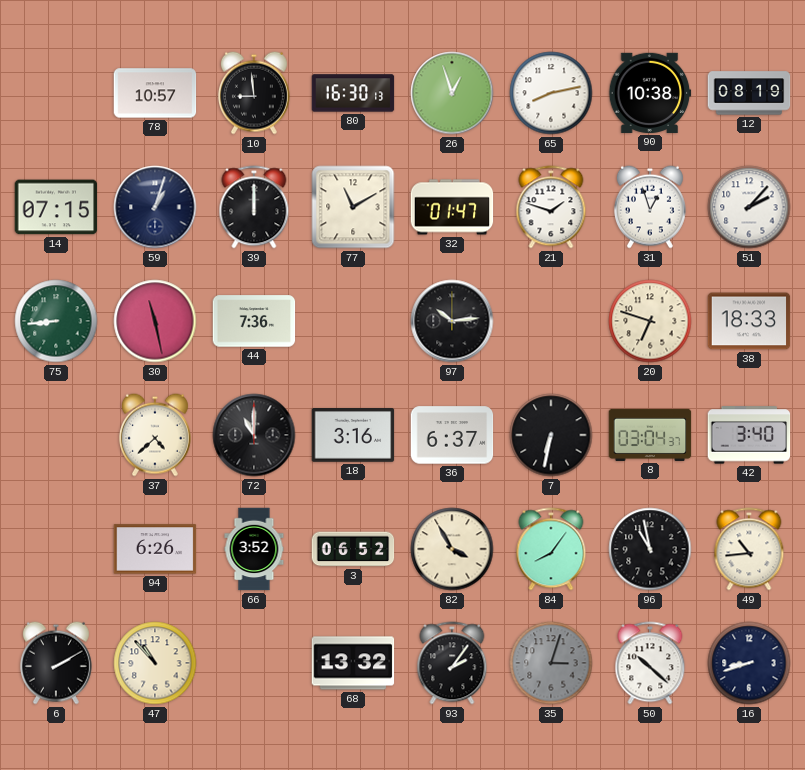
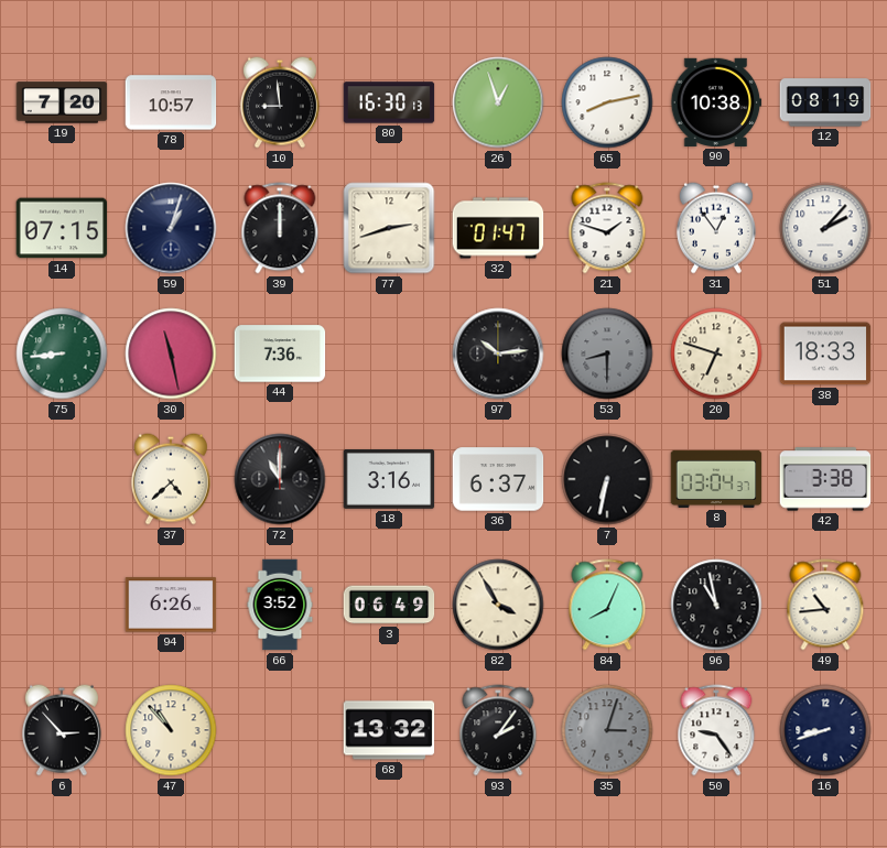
19: none -> 7:20 (62, 102)
77: 11:10 -> 2:42 (389, 228)
31: 12:57 -> 12:54 (716, 228)
53: none -> 8:30 (607, 354)
42: 3:40 -> 3:38 (825, 479)
3: 06:52 -> 06:49 (389, 605)
84: 8:06 -> 8:04 (607, 605)
6: 2:10 -> 2:53 (62, 730)
50: 10:22 -> 9:24 (716, 730)
